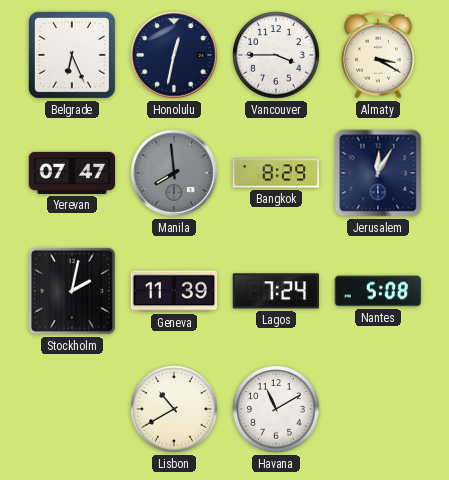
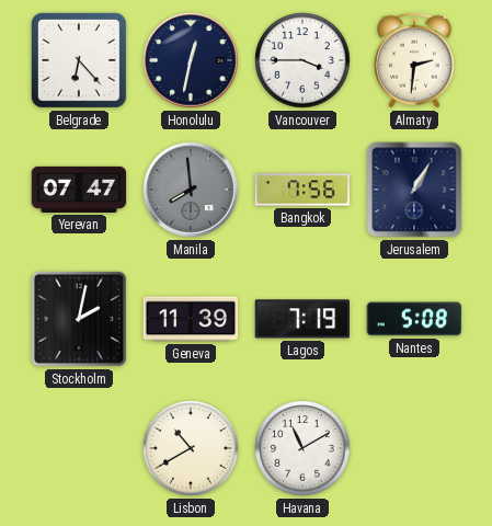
Belgrade: 6:26 -> 6:23 (79, 60)
Almaty: 3:20 -> 2:31 (414, 60)
Bangkok: 8:29 -> 7:56 (302, 190)
Jerusalem: 12:05 -> 1:05 (414, 190)
Lagos: 7:24 -> 7:19 (302, 319)
